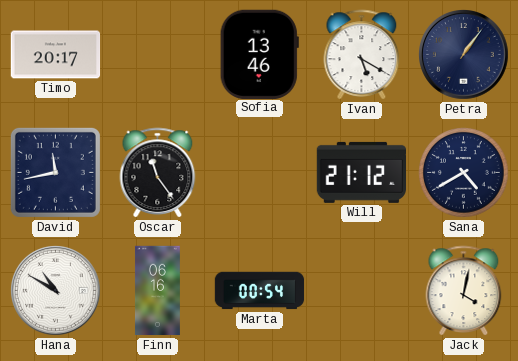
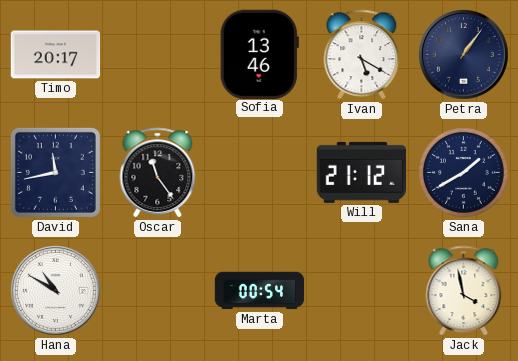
Sana: 4:40 -> 1:40 (464, 173)
Finn: 06:16 -> none (157, 291)
Jack: 4:02 -> 3:58 (464, 291)
